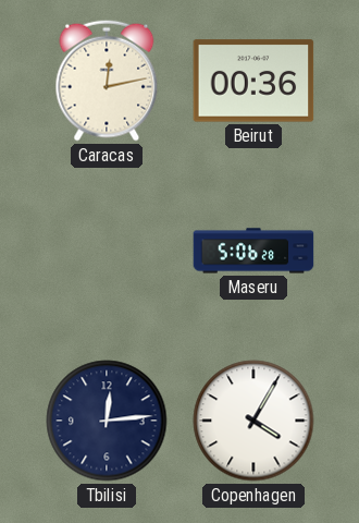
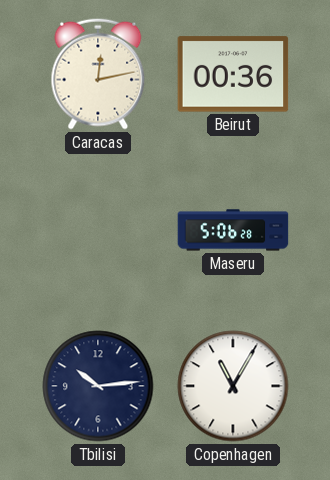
Tbilisi: 12:14 -> 10:14 (98, 386)
Copenhagen: 4:05 -> 11:05 (233, 386)
